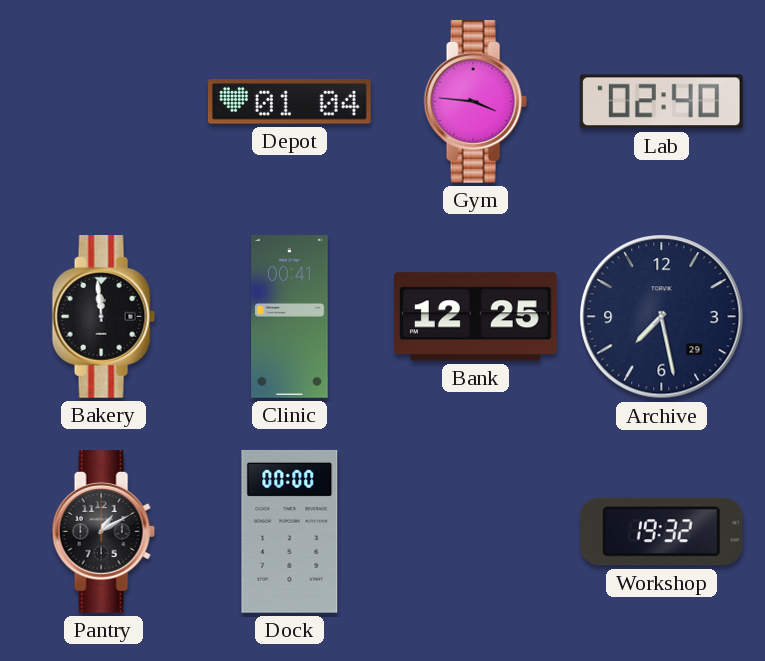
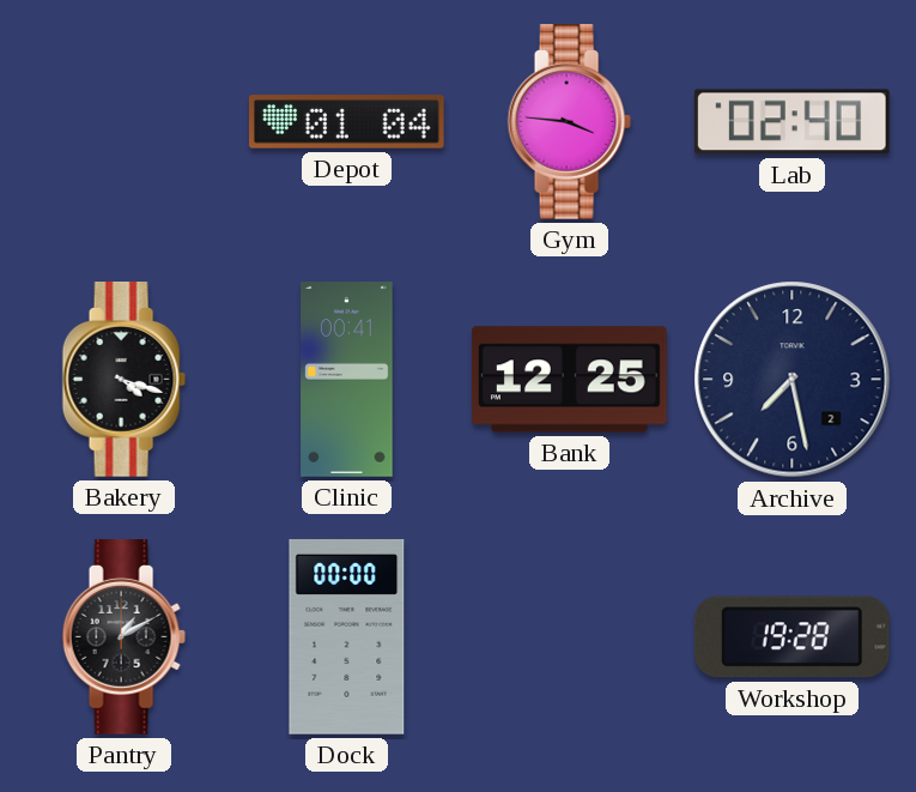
Bakery: 11:59 -> 4:18 (123, 380)
Archive date: 29 -> 2 (793, 380)
Workshop: 19:32 -> 19:28 (791, 637)
